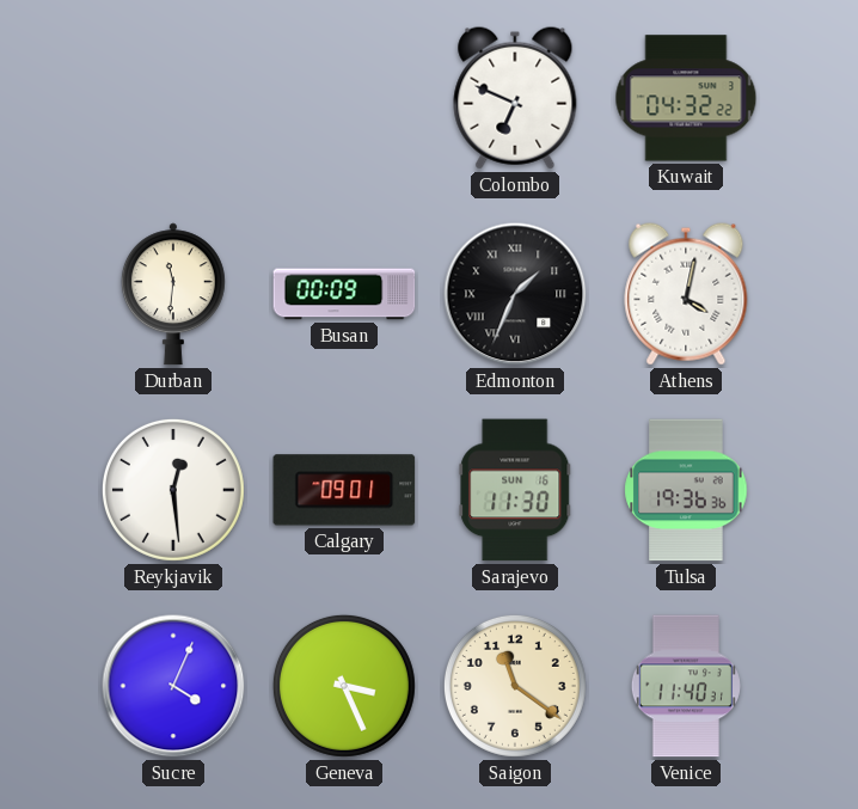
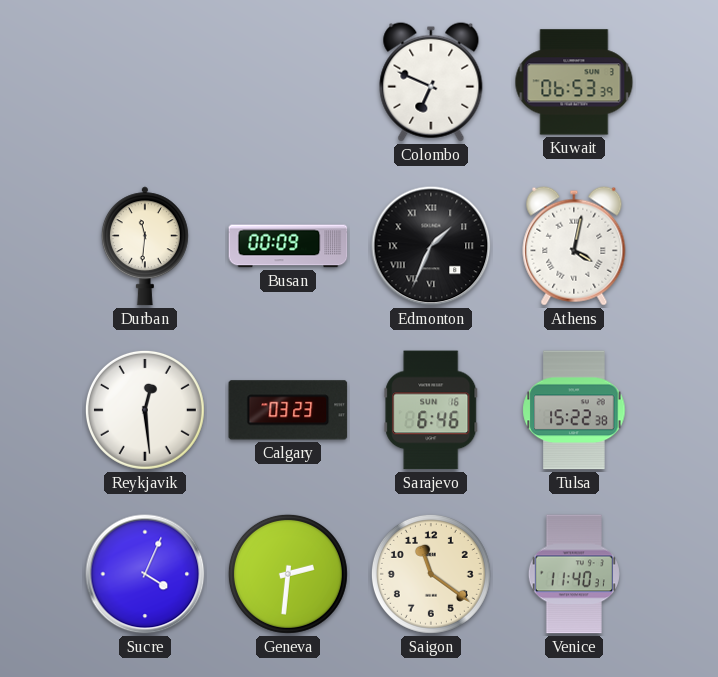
Kuwait: 04:32 -> 06:53 (574, 82)
Calgary: 09:01 -> 03:23 (288, 410)
Sarajevo: 11:30 -> 6:46 (431, 410)
Tulsa: 19:36 -> 15:22 (574, 410)
Geneva: 3:26 -> 2:31 (288, 574)
